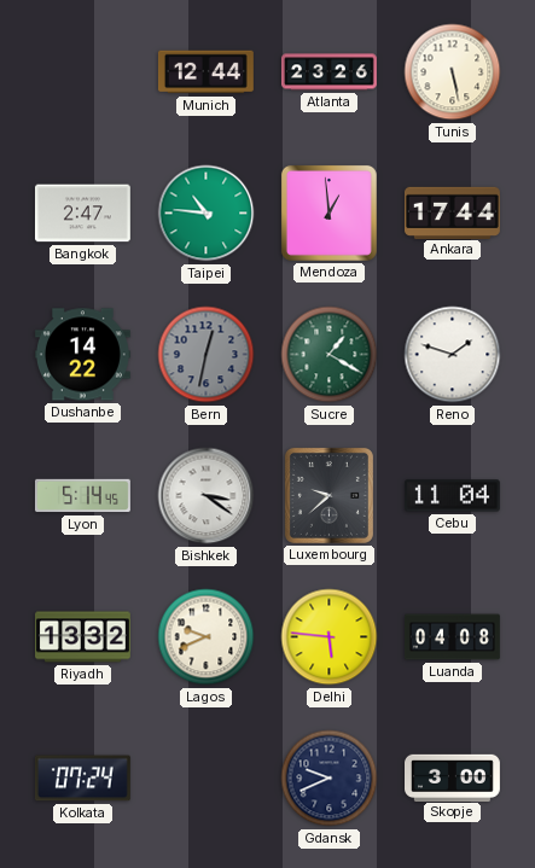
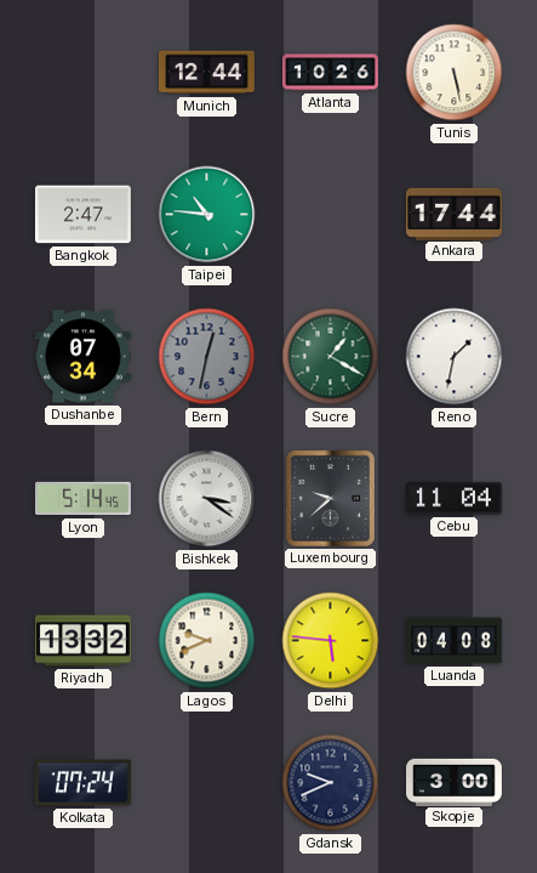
Atlanta: 23:26 -> 10:26 (331, 73)
Mendoza: 12:59 -> none (328, 212)
Dushanbe: 14:22 -> 07:34 (82, 357)
Reno: 1:48 -> 1:32 (455, 357)
